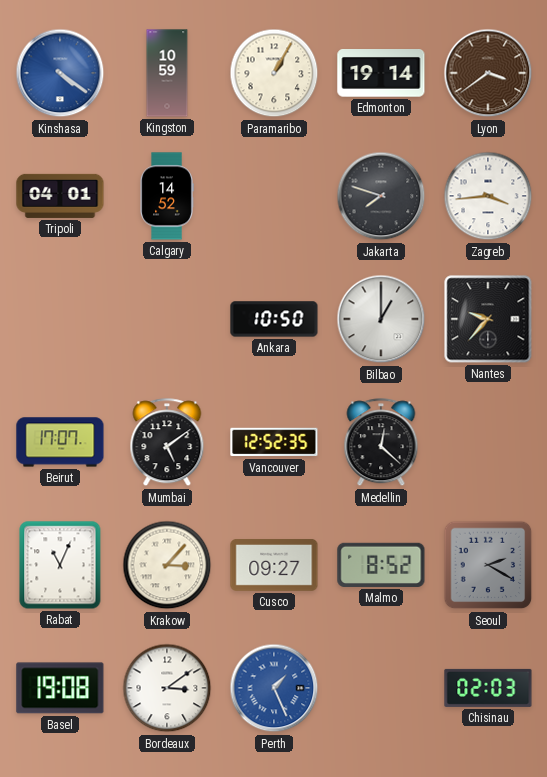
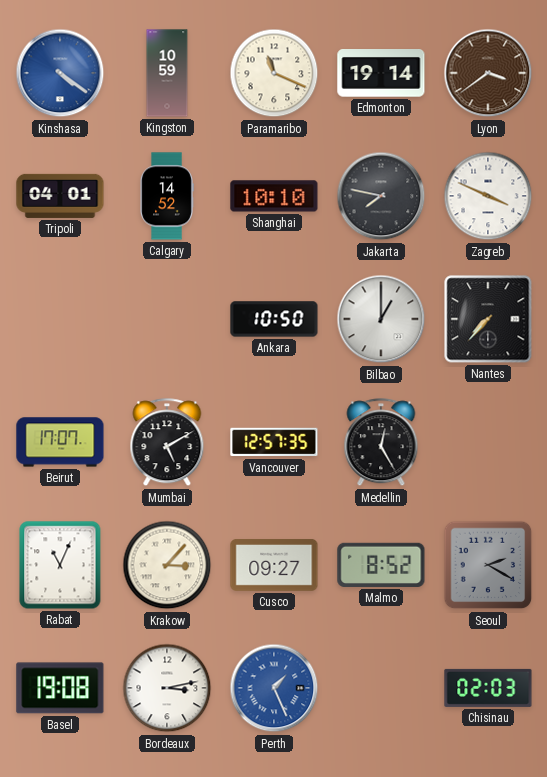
Paramaribo: 1:05 -> 11:19 (274, 73)
Shanghai: none -> 10:10 (274, 196)
Jakarta: 7:48 -> 7:47 (381, 196)
Zagreb: 3:44 -> 3:49 (488, 196)
Nantes: 9:37 -> 7:37 (488, 319)
Mumbai: 5:09 -> 5:10 (167, 443)
Vancouver: 12:52 -> 12:57 (274, 442)
Medellin: 12:22 -> 12:25 (381, 443)
Bordeaux: 3:09 -> 3:13 (167, 688)
